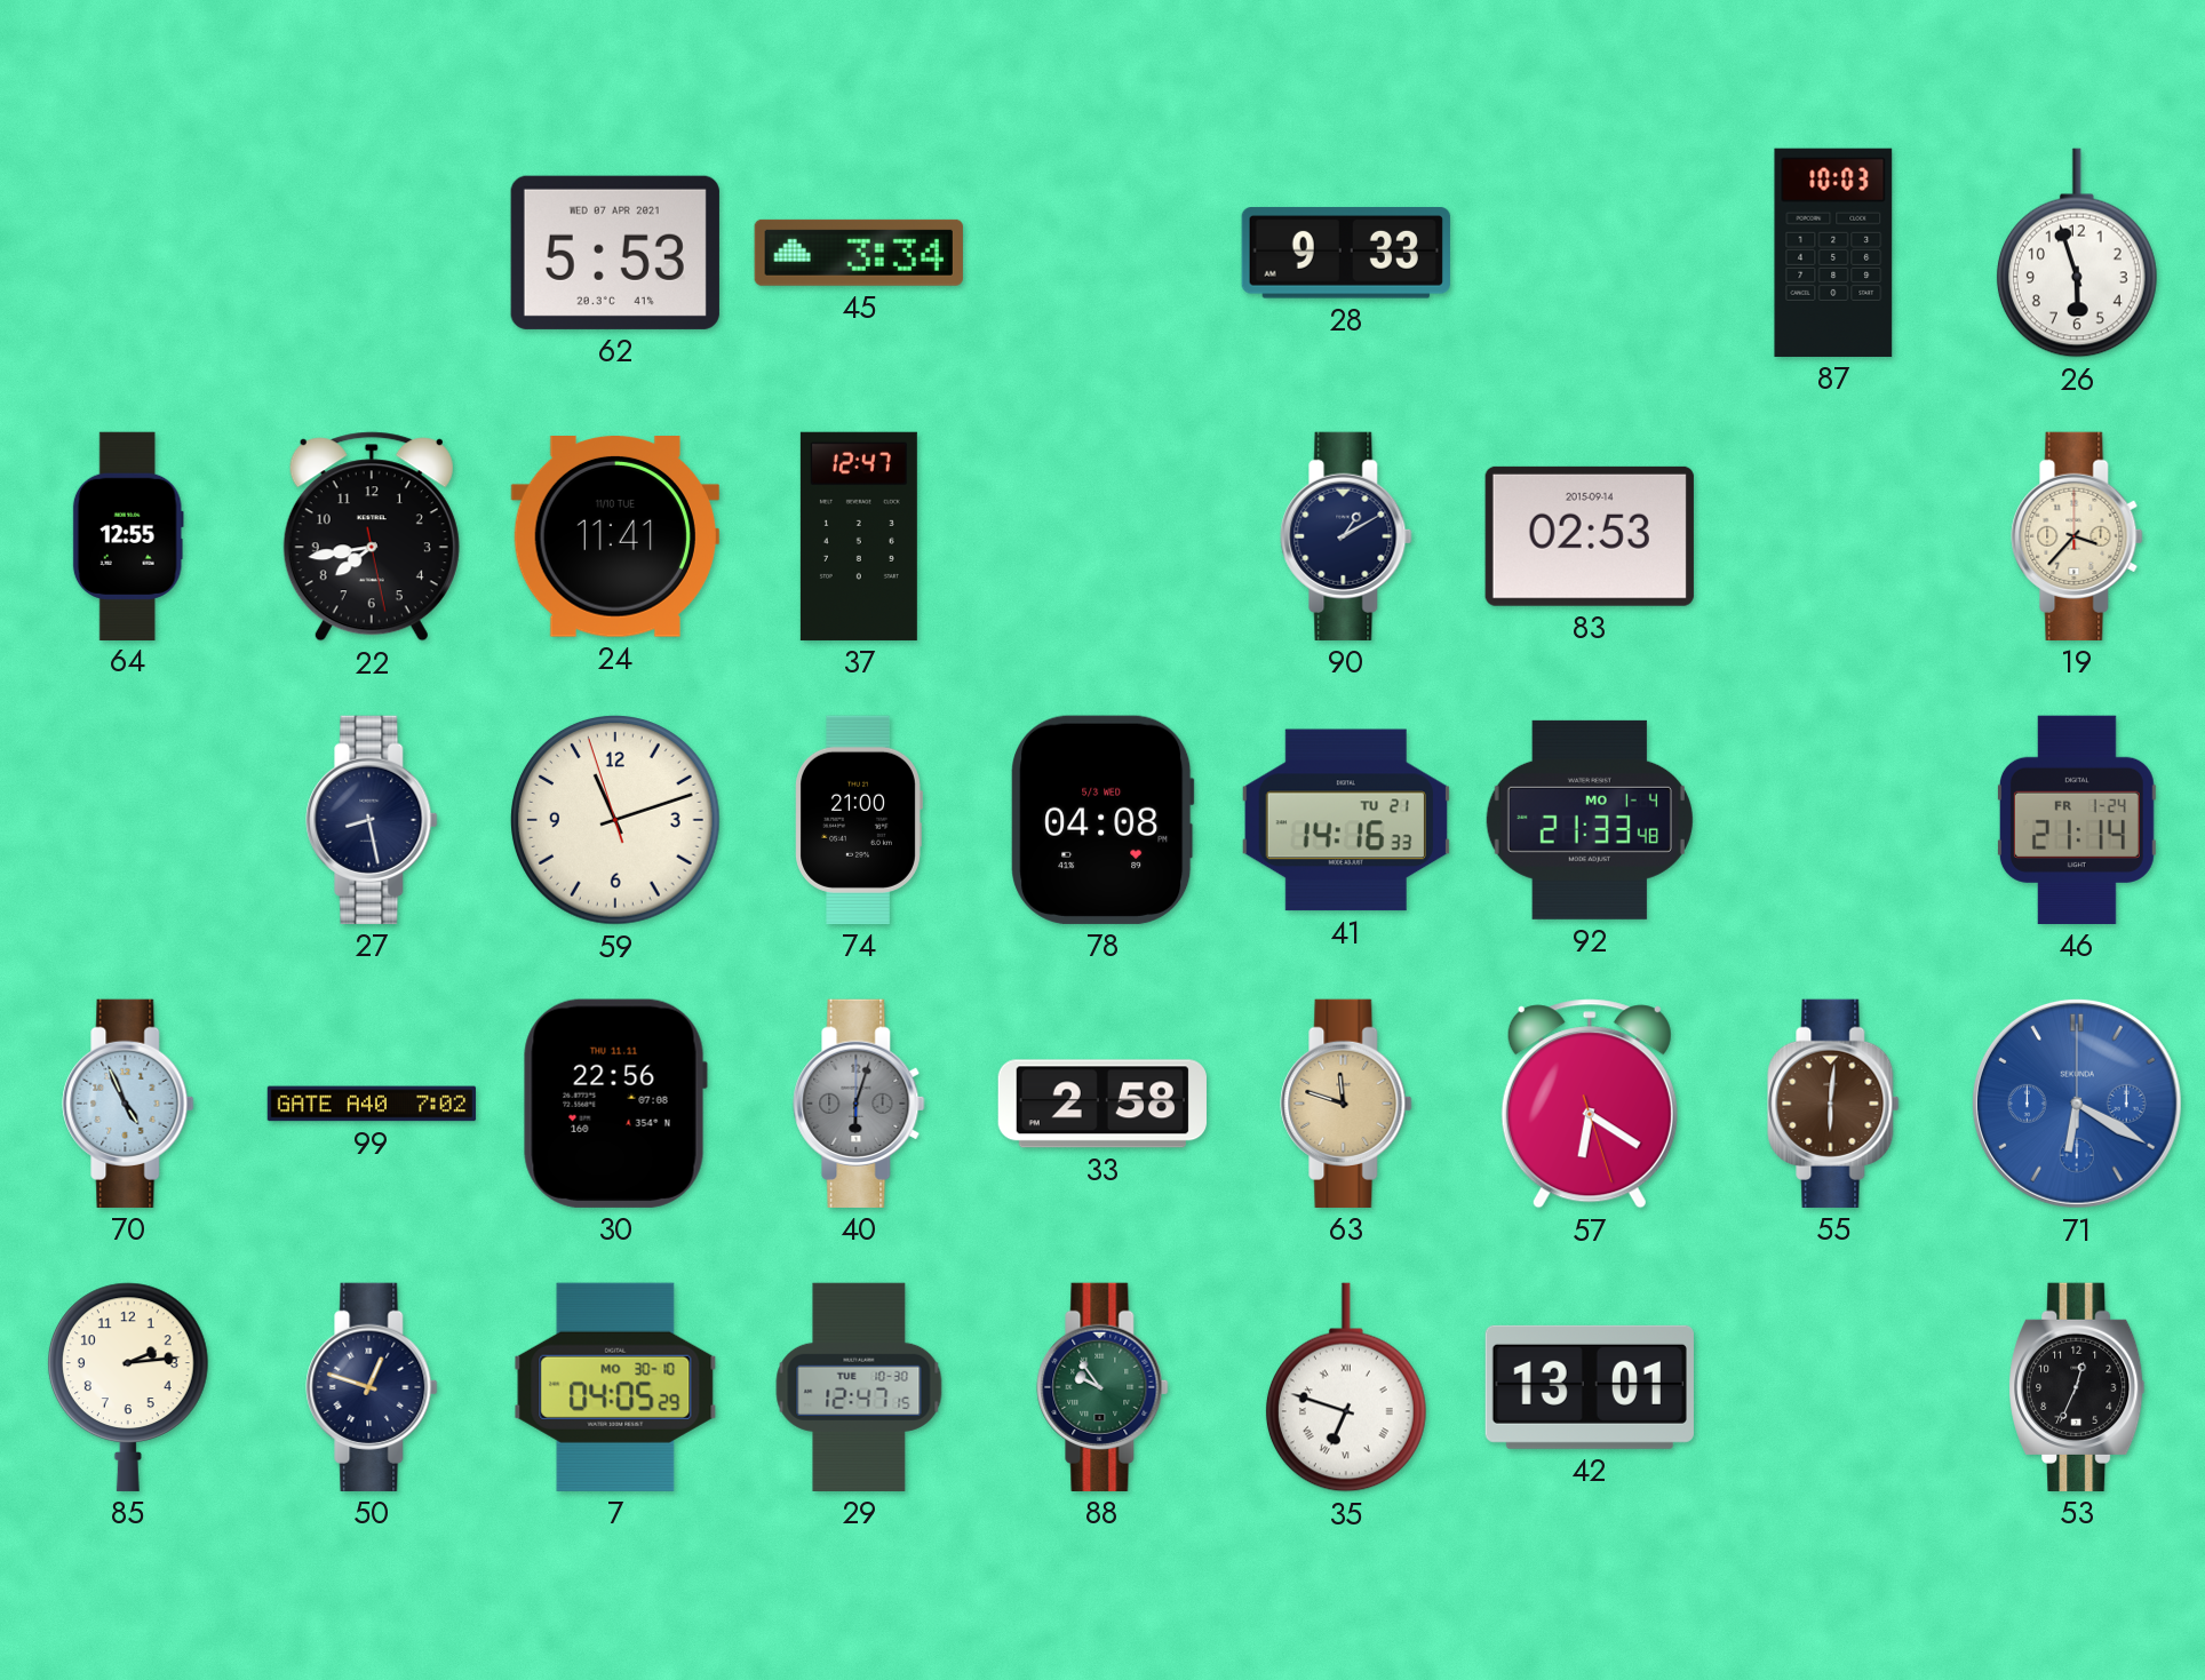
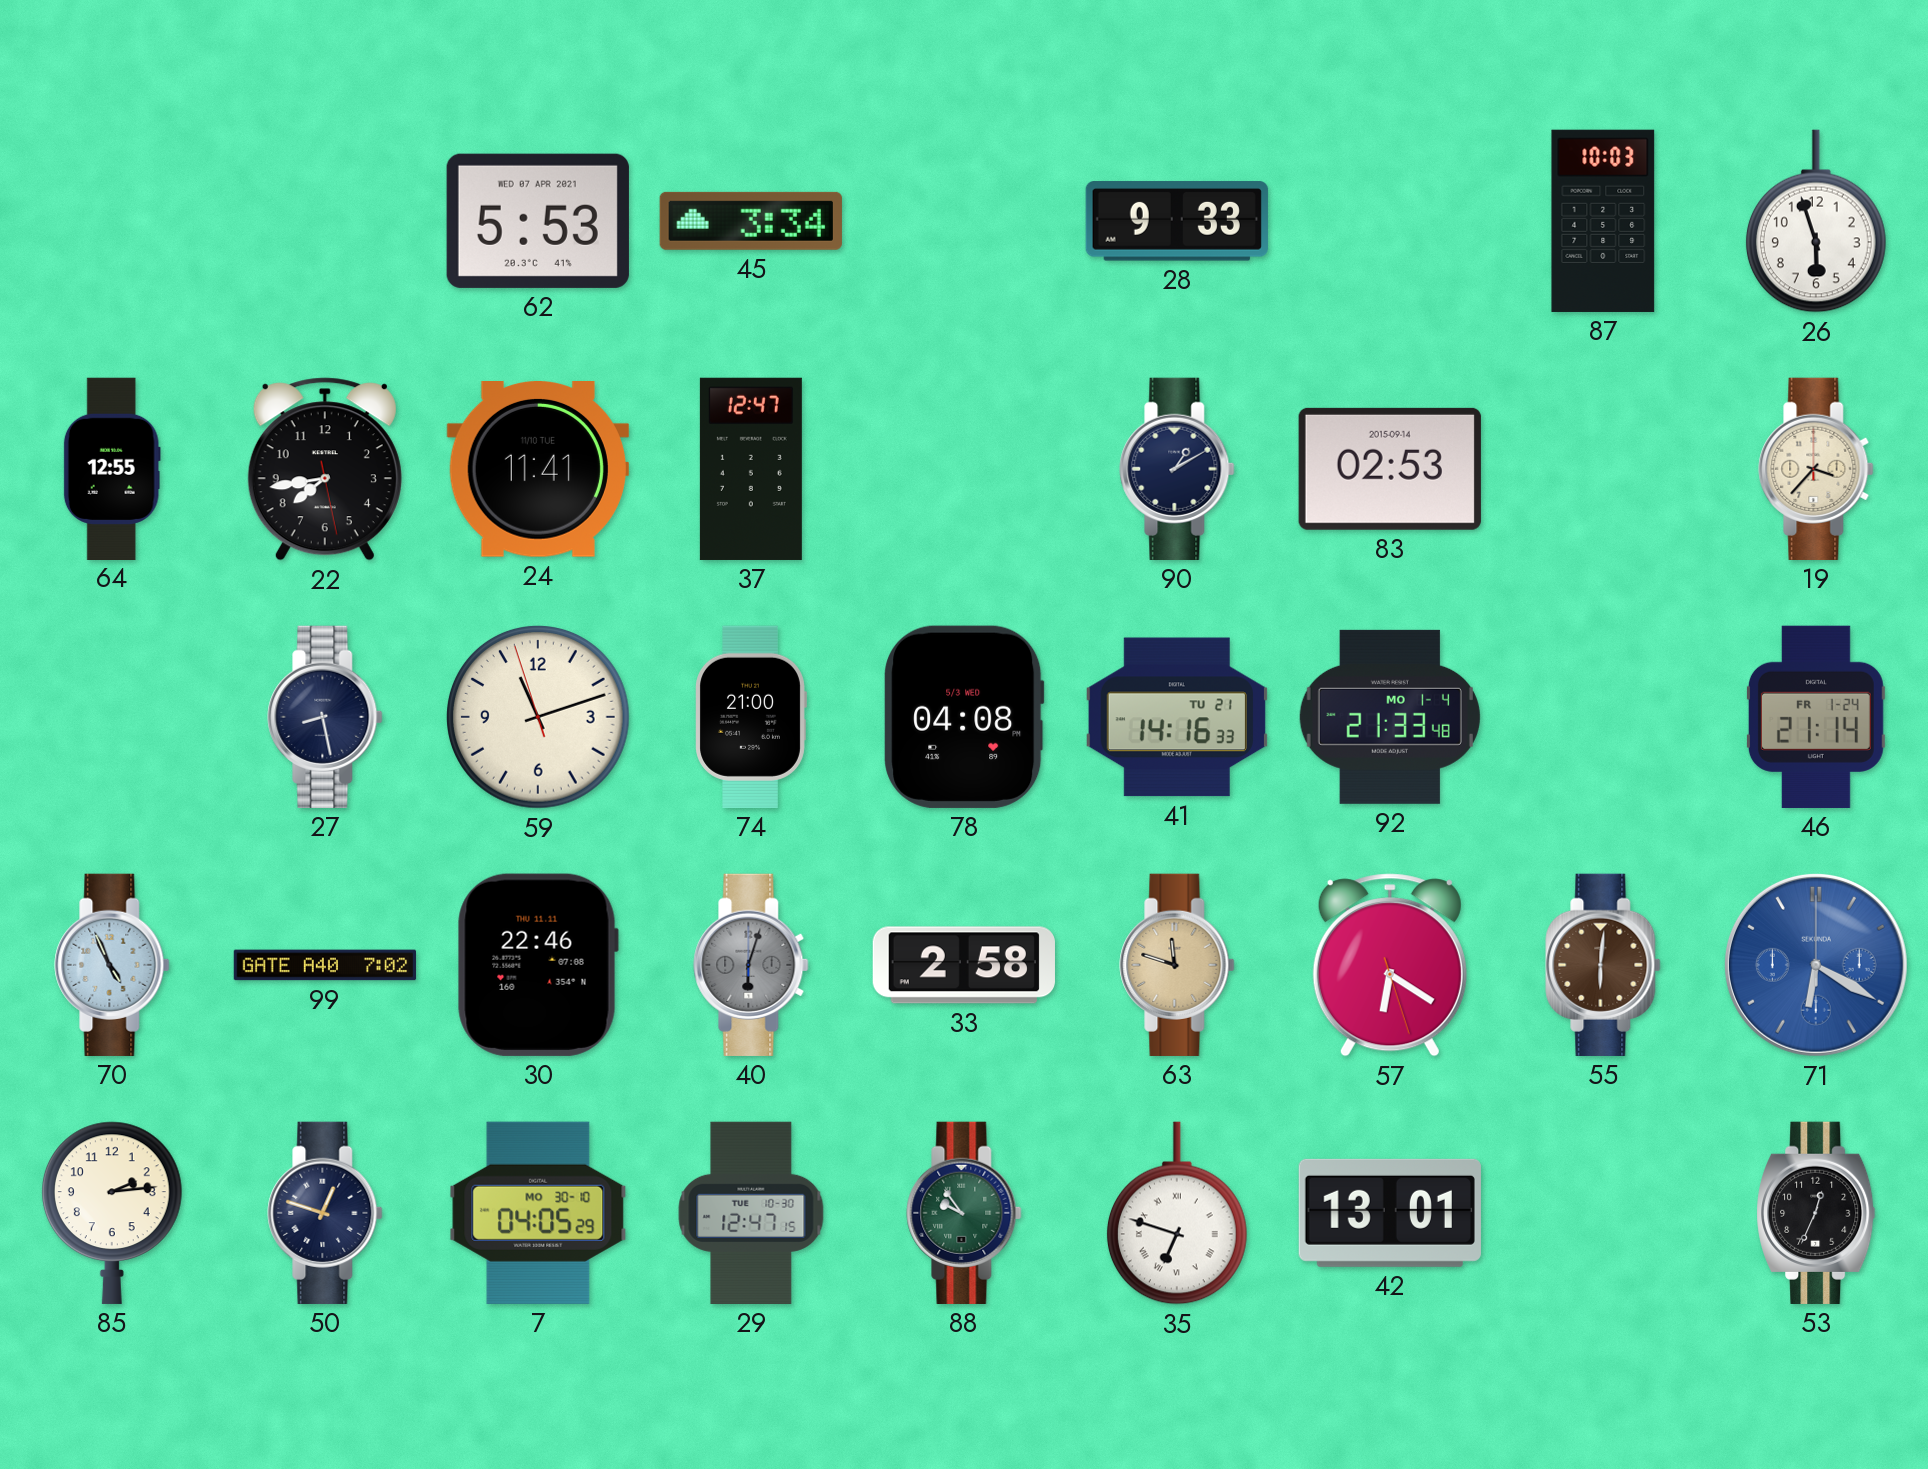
30: 22:56 -> 22:46 (538, 965)
